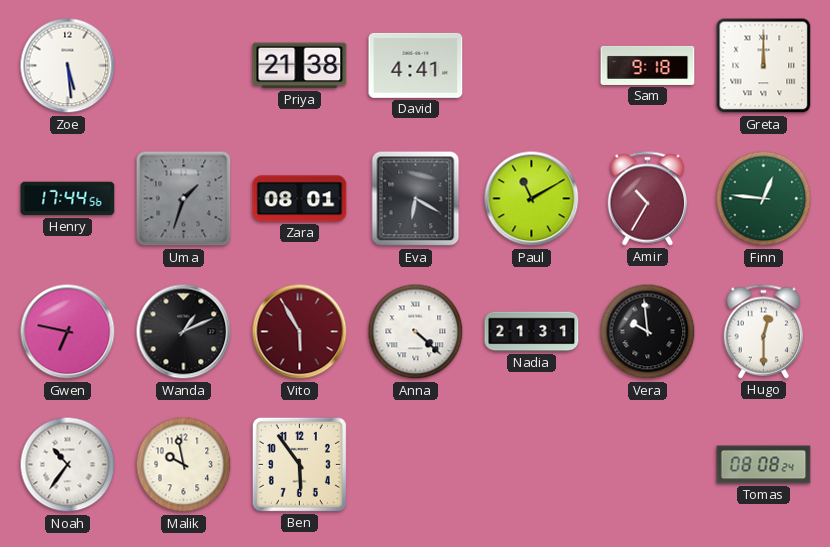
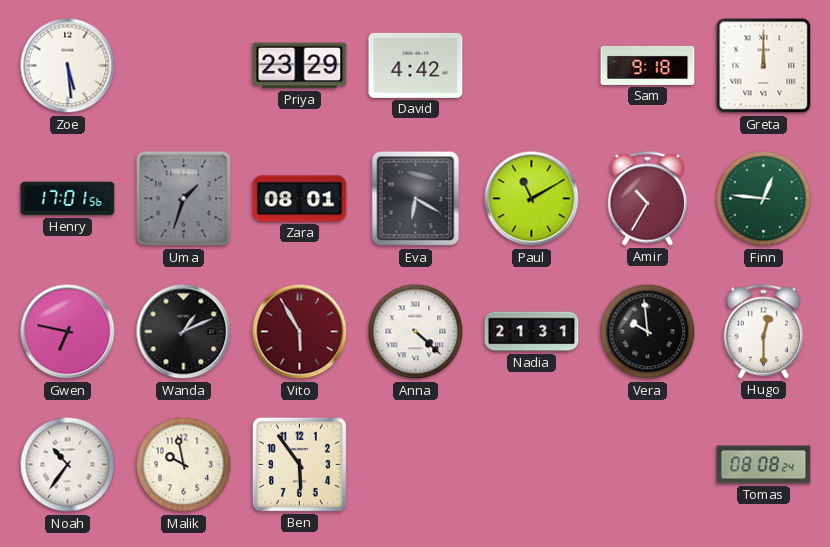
Priya: 21:38 -> 23:29 (300, 66)
David: 4:41 -> 4:42 (416, 65)
Henry: 17:44 -> 17:01 (68, 199)
